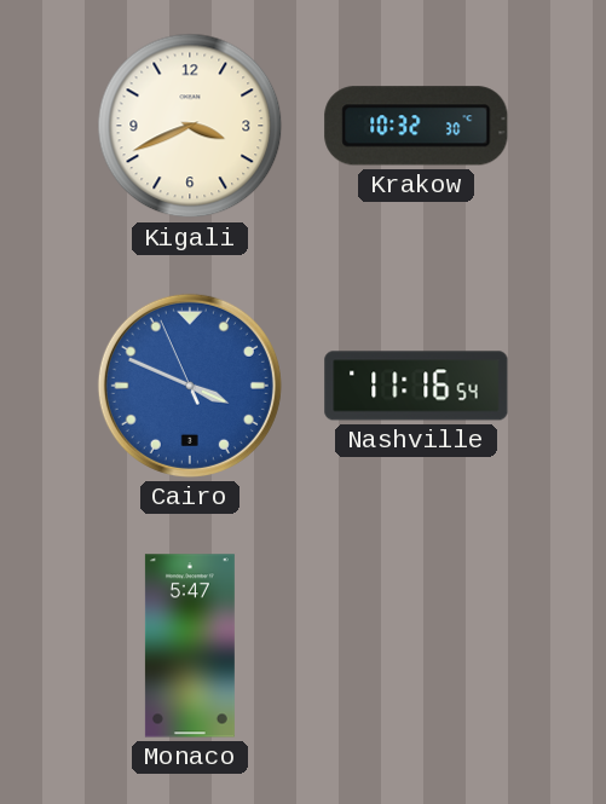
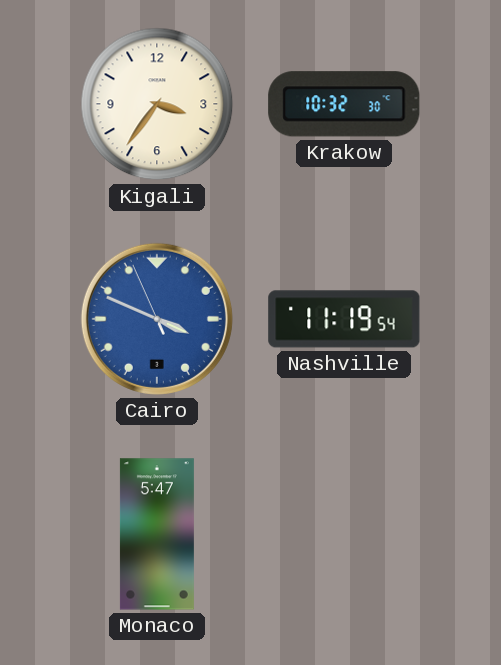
Kigali: 3:41 -> 3:36 (157, 104)
Nashville: 11:16 -> 11:19 (344, 319)
